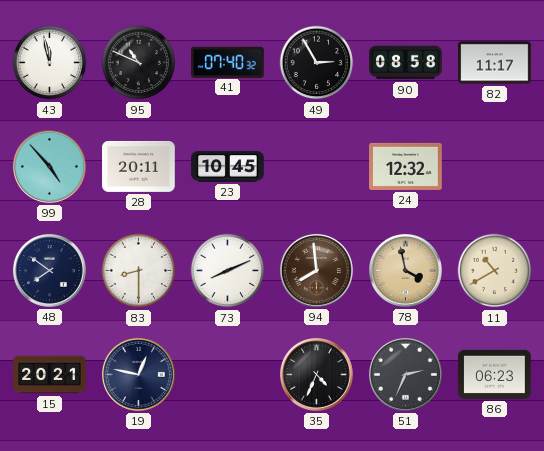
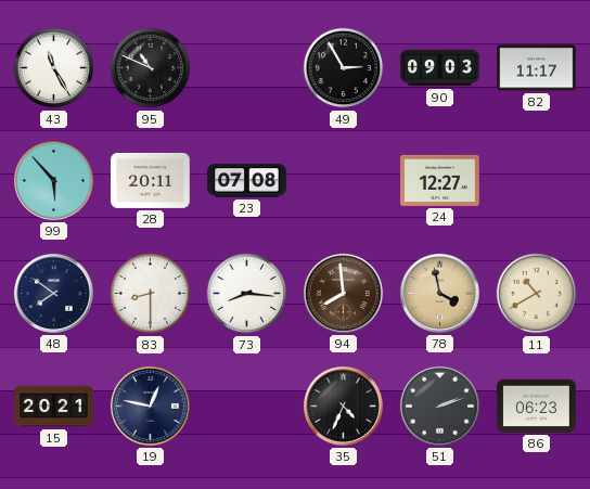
43: 11:58 -> 11:25 (54, 68)
41: 07:40 -> none (228, 62)
90: 08:58 -> 09:03 (440, 68)
99: 4:53 -> 5:53 (53, 180)
23: 10:45 -> 07:08 (247, 181)
24: 12:32 -> 12:27 (440, 180)
73: 8:11 -> 8:16 (247, 294)
51: 2:34 -> 2:12 (439, 406)
